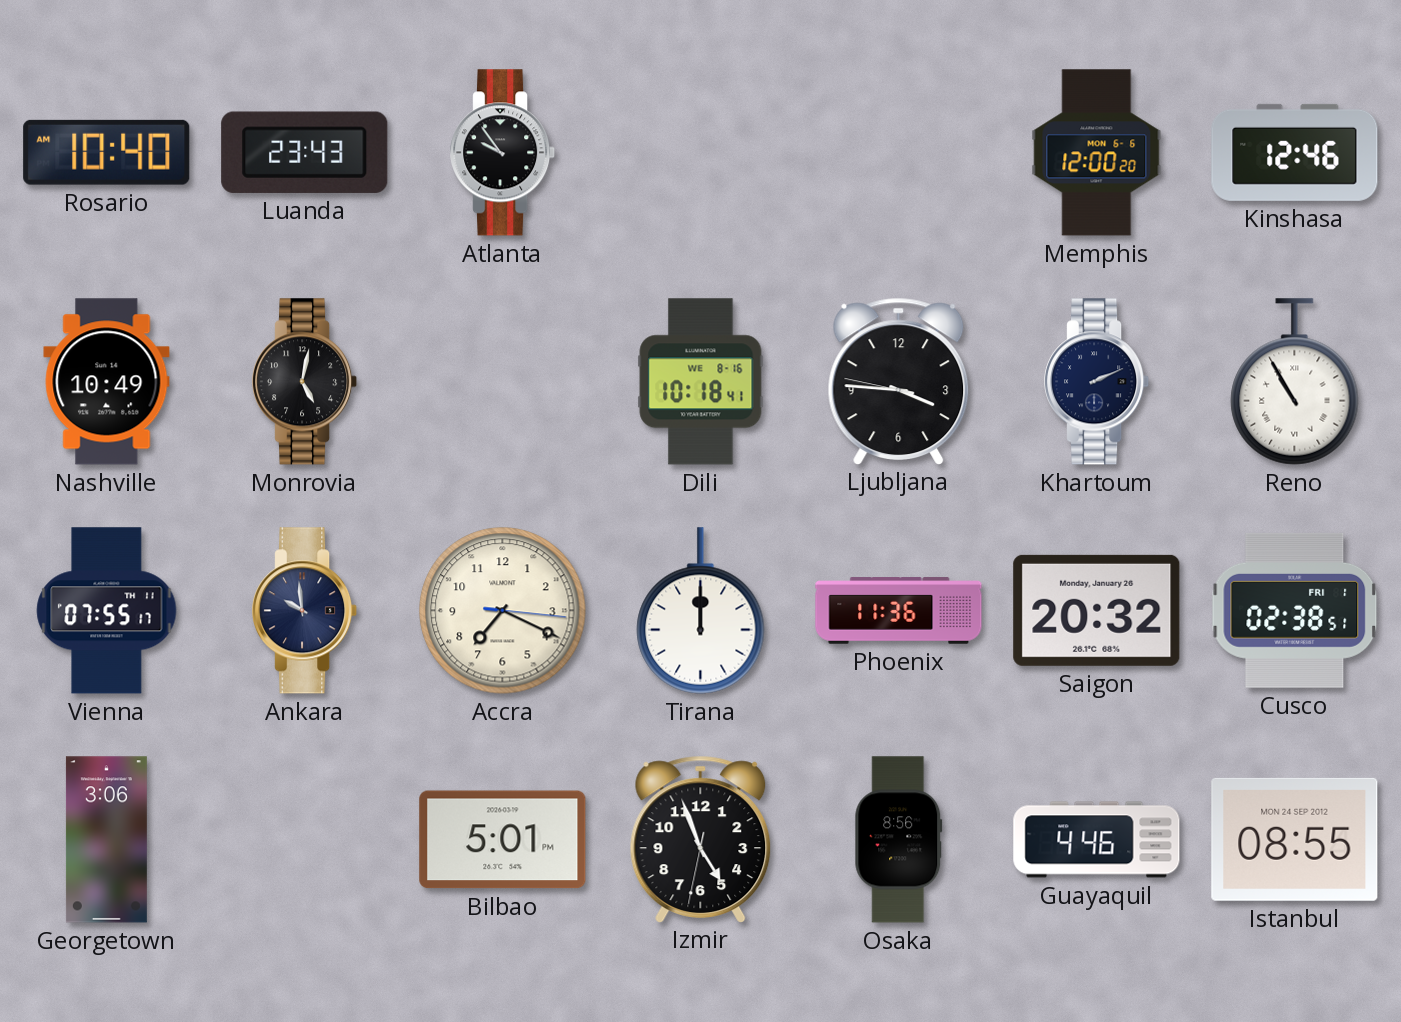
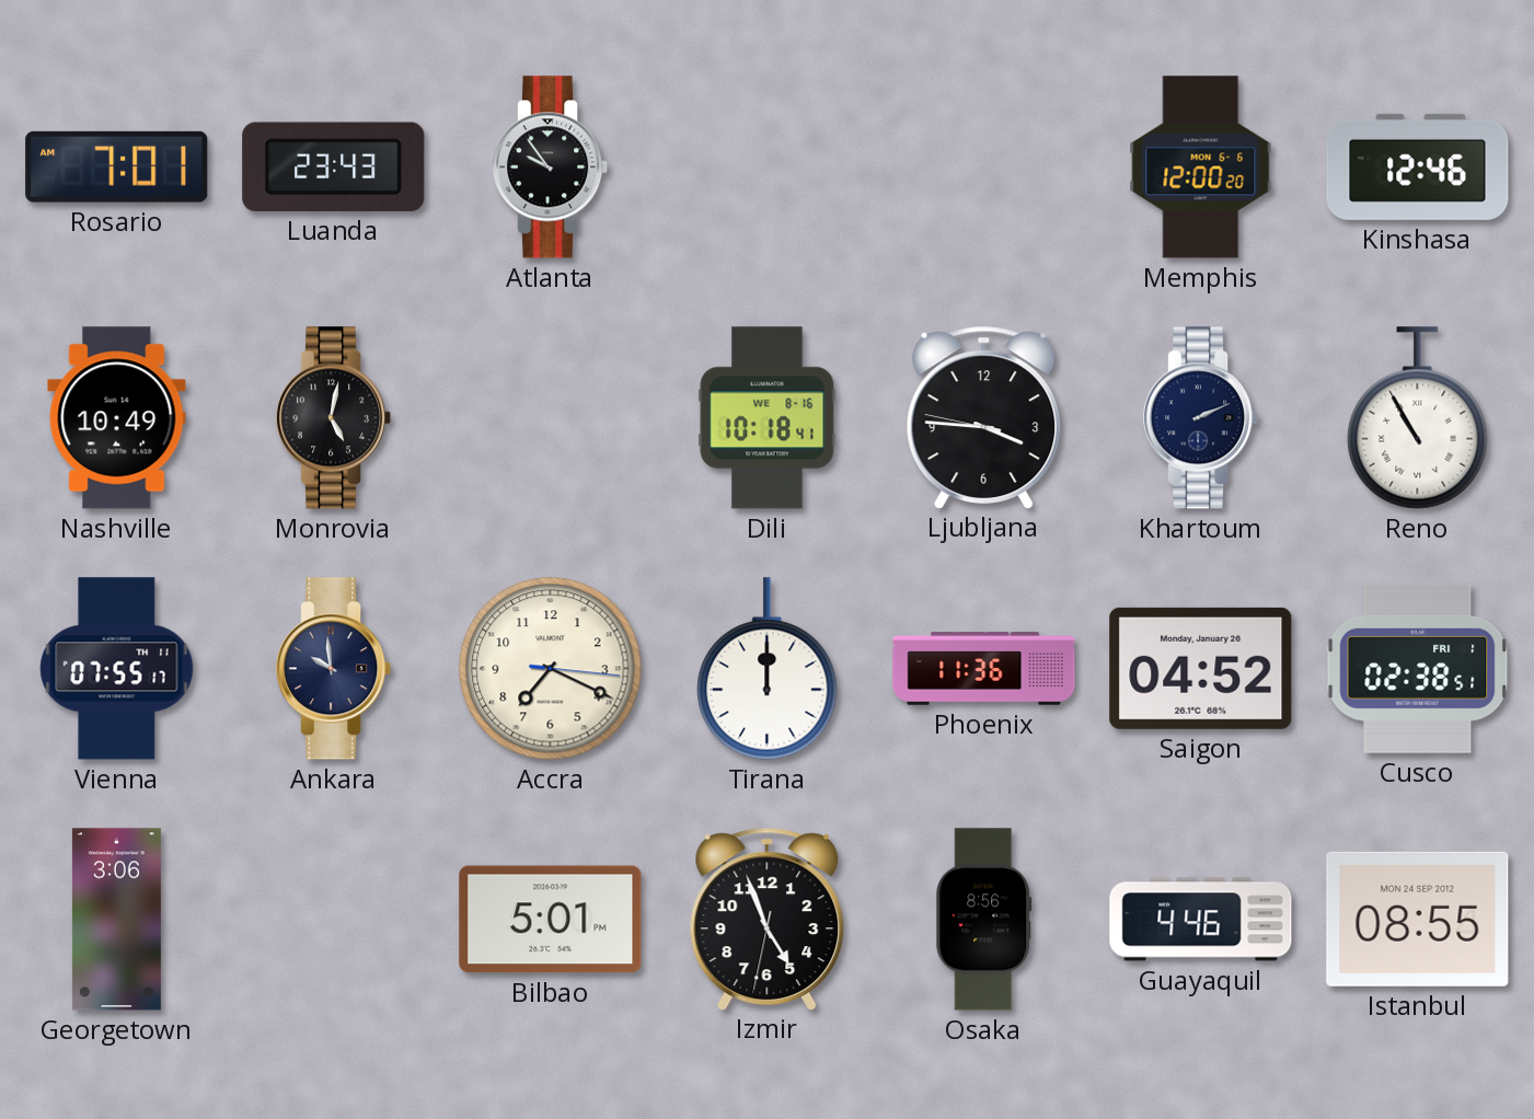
Rosario: 10:40 -> 7:01 (117, 166)
Saigon: 20:32 -> 04:52 (1201, 668)
